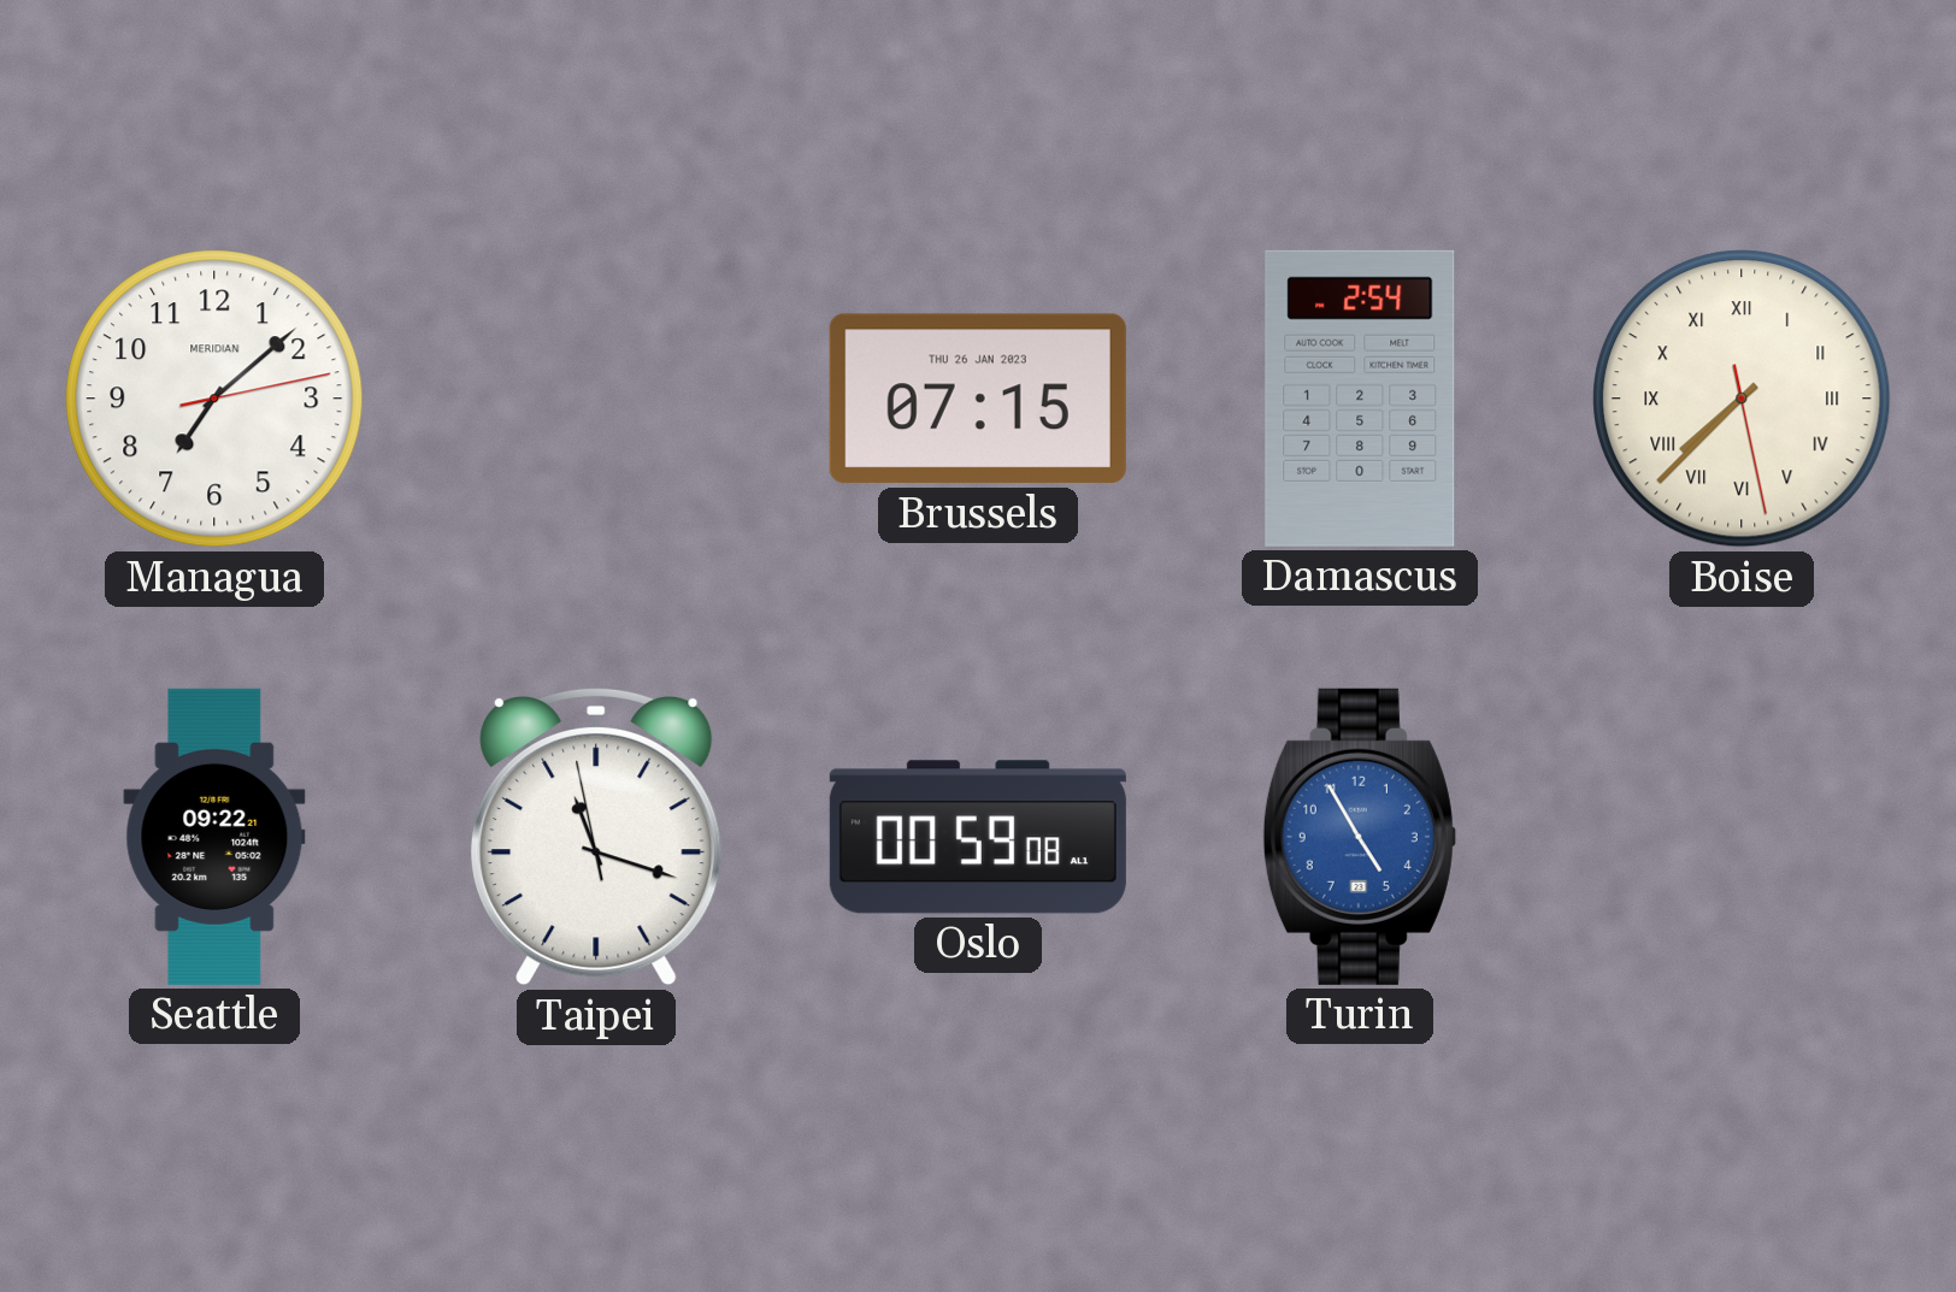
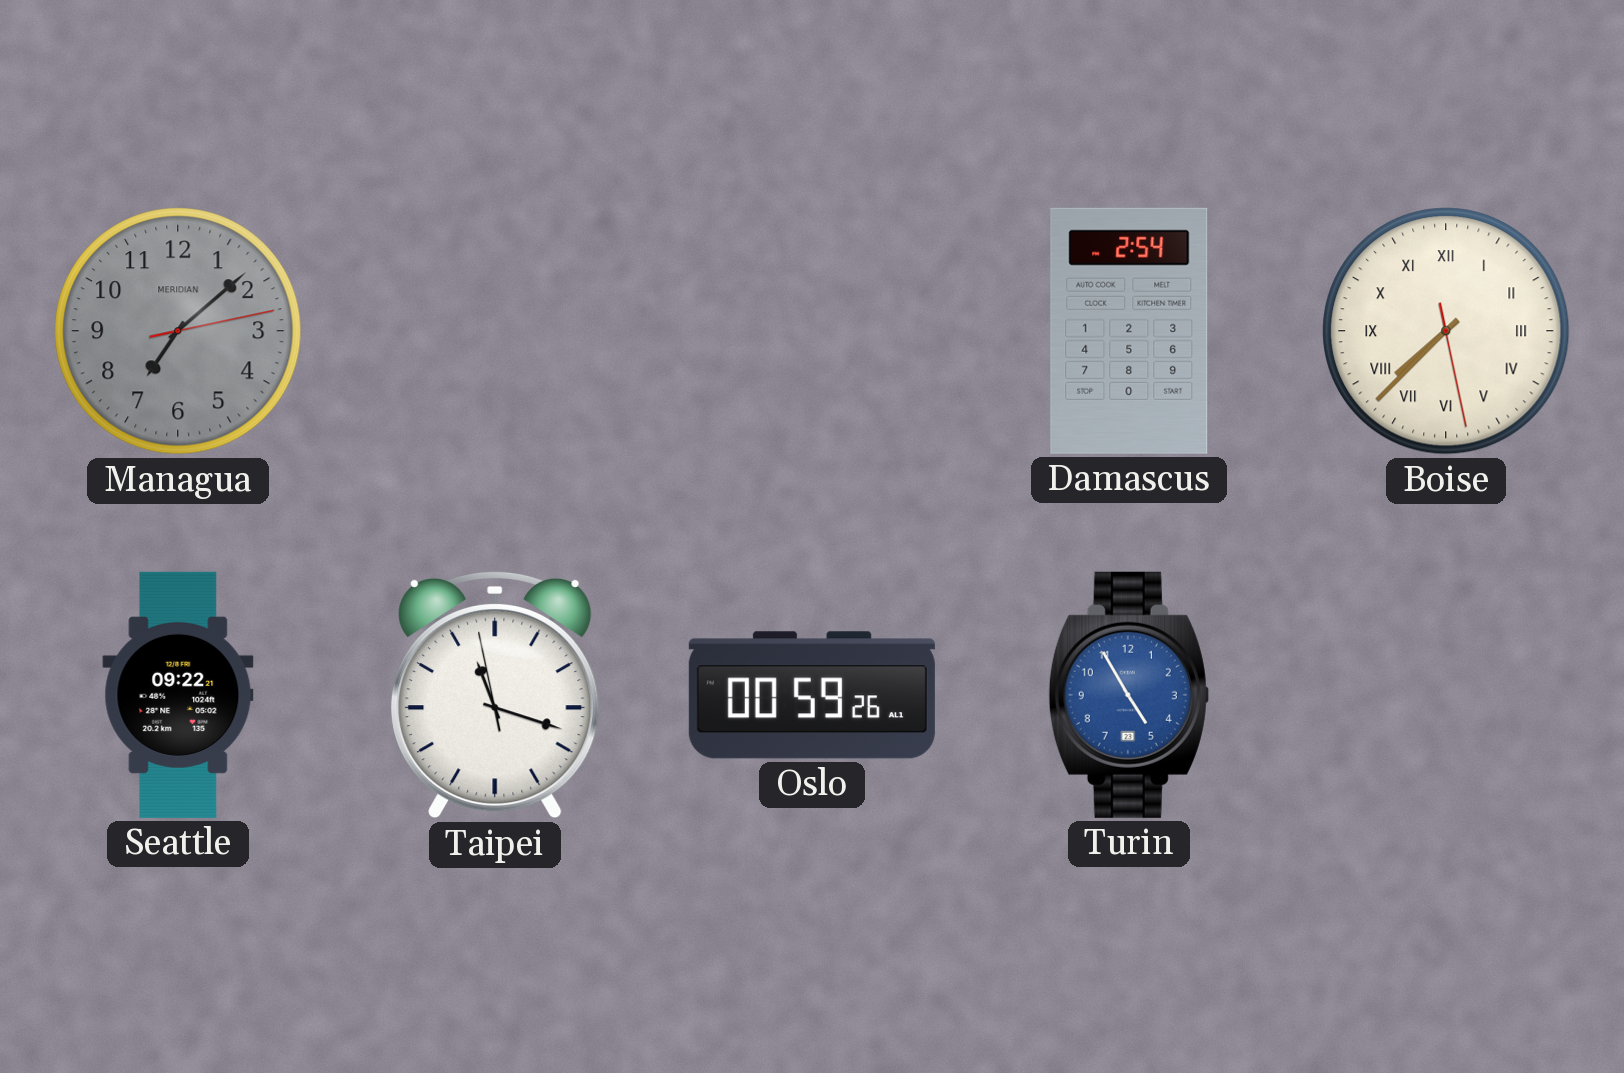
Managua dial: white -> grey (178, 331)
Brussels: 07:15 -> none (978, 399)
Oslo: 00:59:08 -> 00:59:26 (812, 695)
